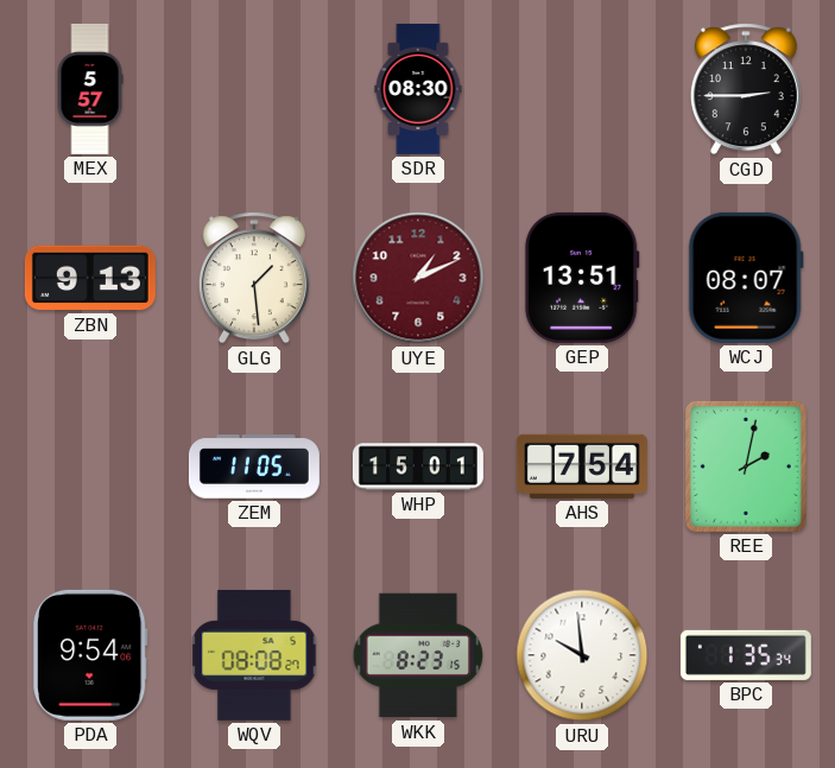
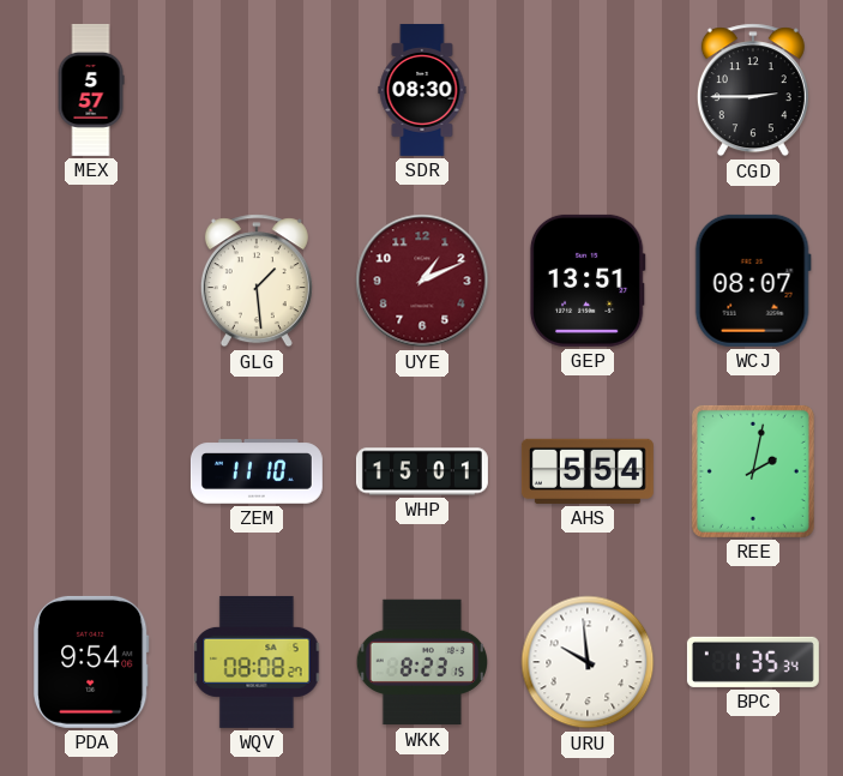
ZBN: 9:13 -> none (90, 278)
ZEM: 11:05 -> 11:10 (257, 471)
AHS: 7:54 -> 5:54 (588, 471)
